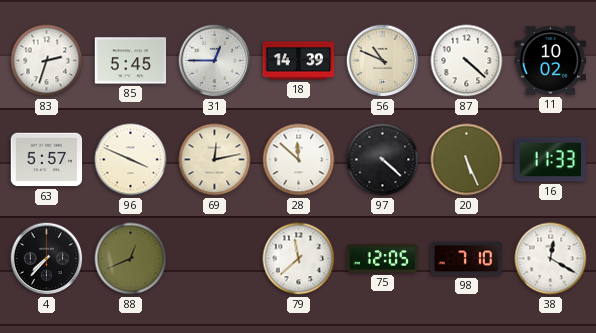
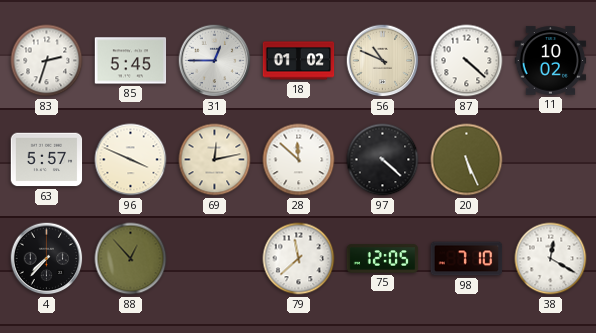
18: 14:39 -> 01:02 (299, 61)
16: 11:33 -> none (551, 160)
88: 12:41 -> 12:53 (131, 259)
